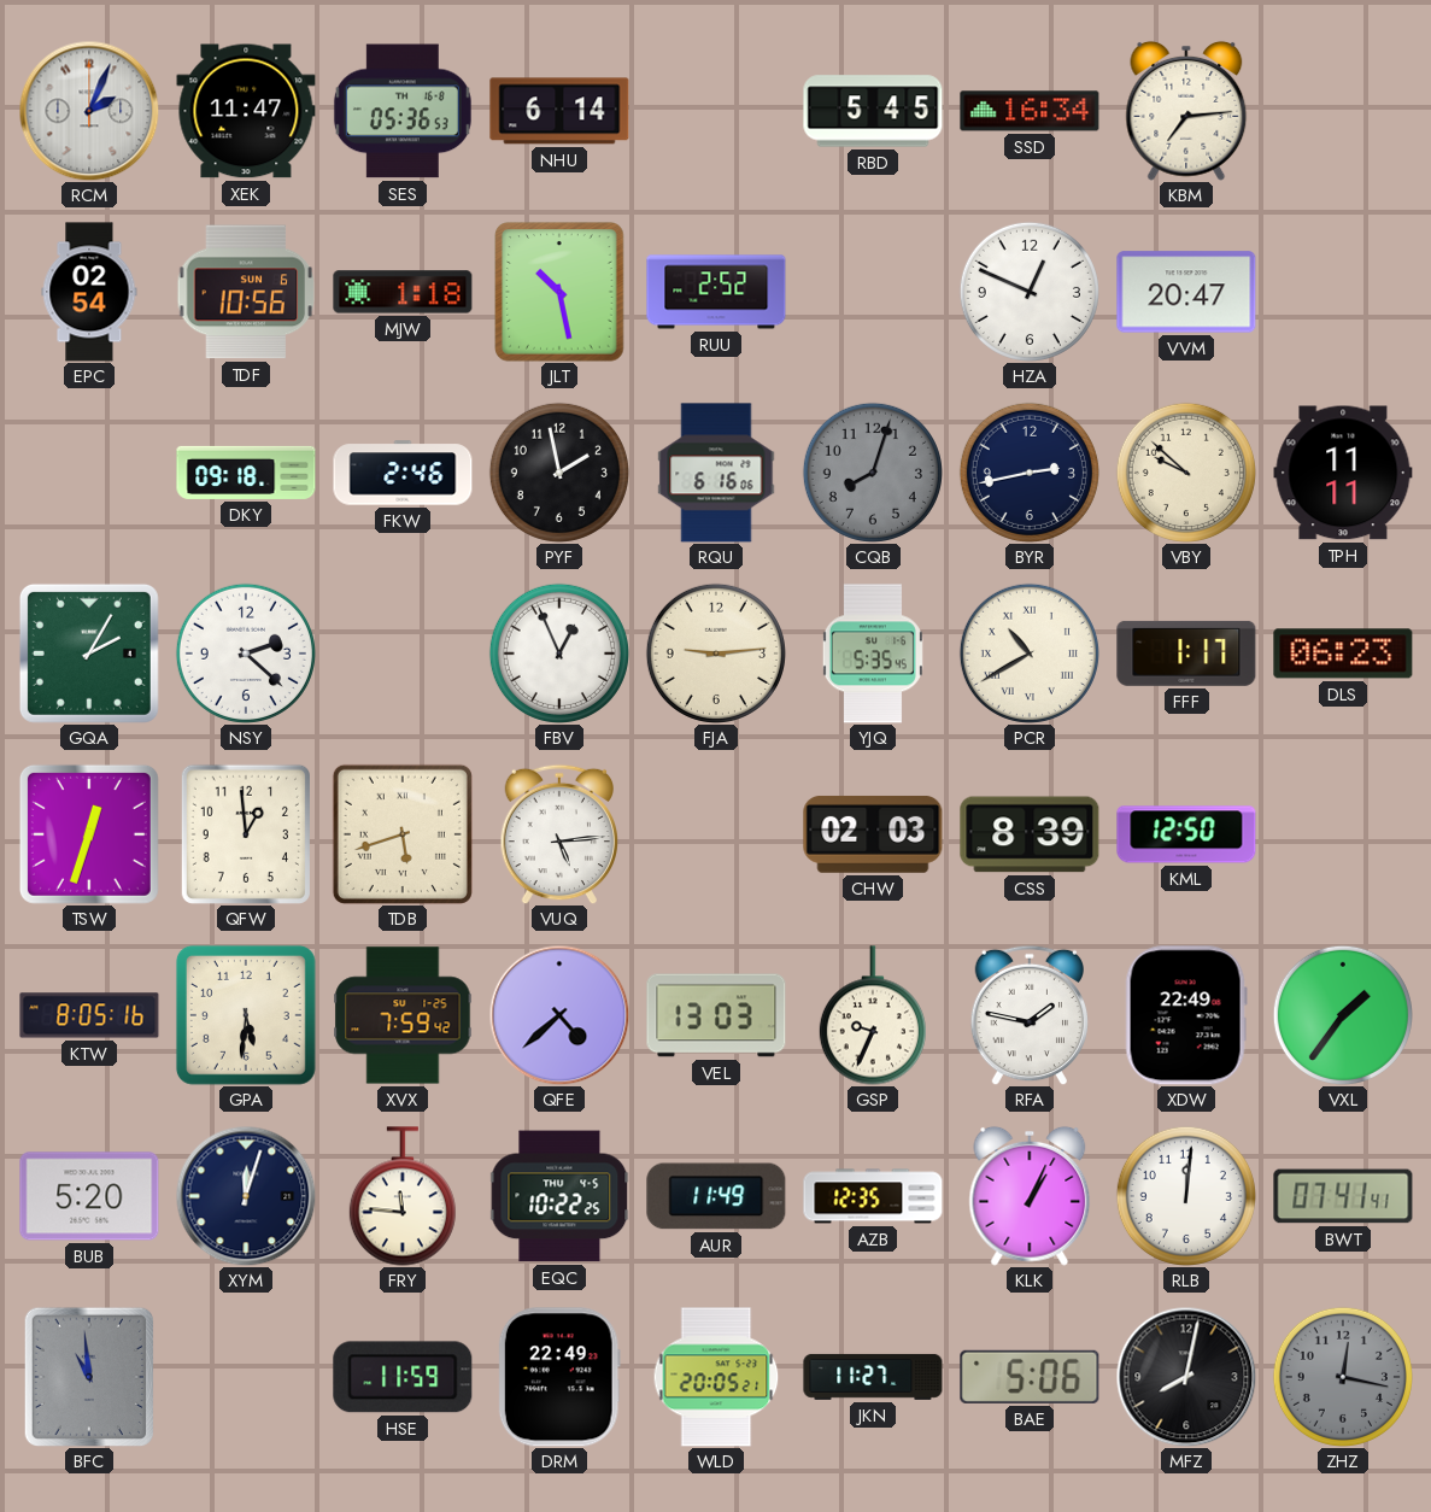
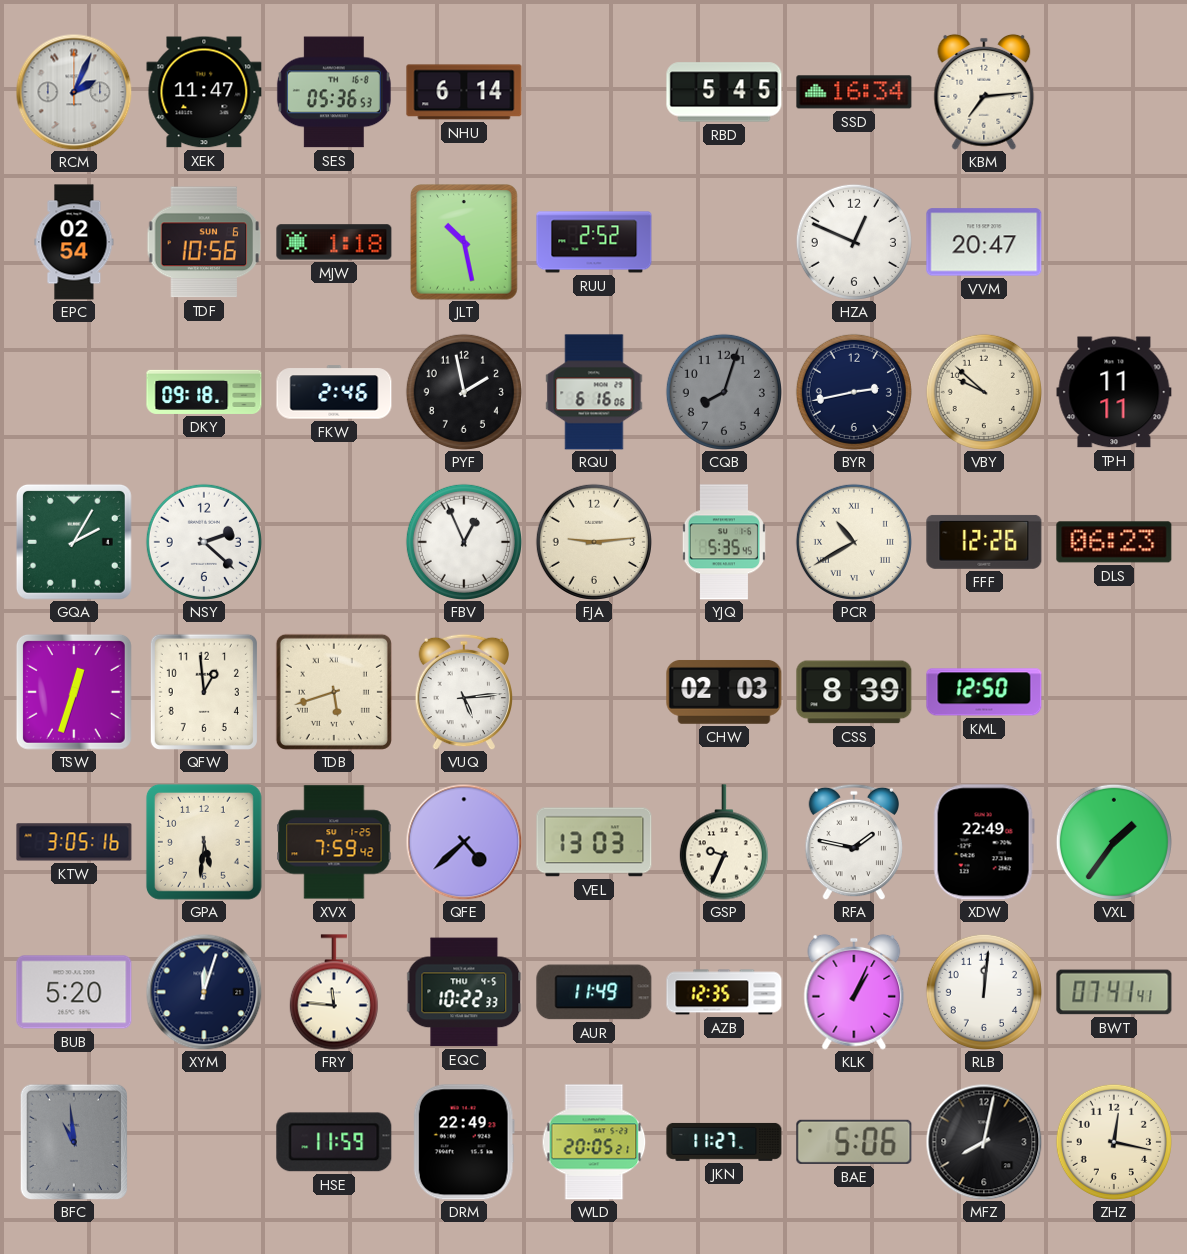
FFF: 1:17 -> 12:26 (984, 542)
KTW: 8:05 -> 3:05 (74, 842)
EQC: 10:22:25 -> 10:22:33 (464, 992)
ZHZ dial: grey -> cream (1114, 1142)
